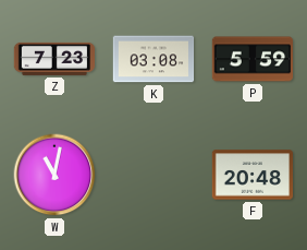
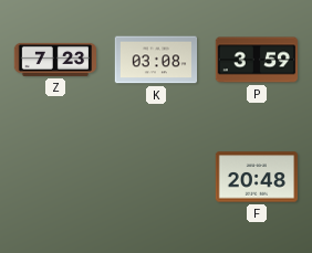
P: 5:59 -> 3:59 (257, 60)
W: 11:02 -> none (54, 175)
